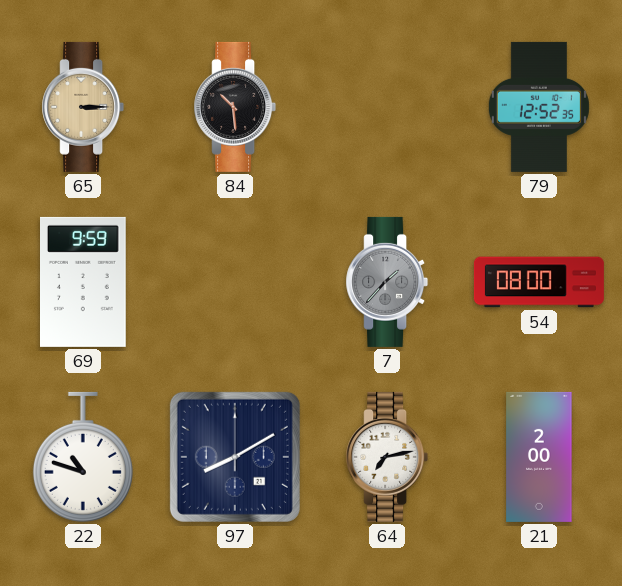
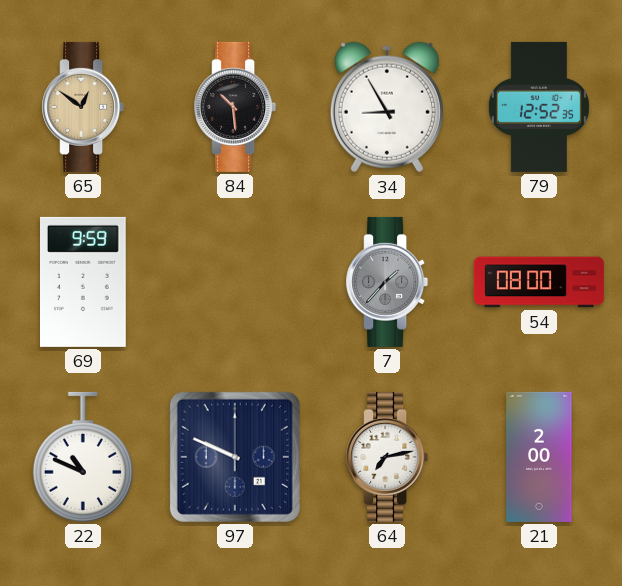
65: 3:15 -> 12:51 (83, 107)
34: none -> 8:55 (387, 107)
22: 10:48 -> 10:49 (83, 457)
97: 8:10 -> 9:49 (235, 457)
